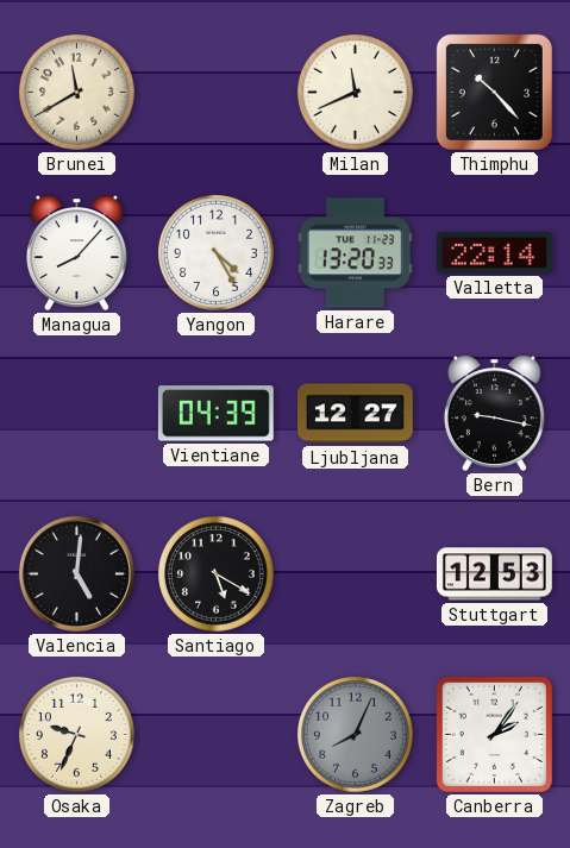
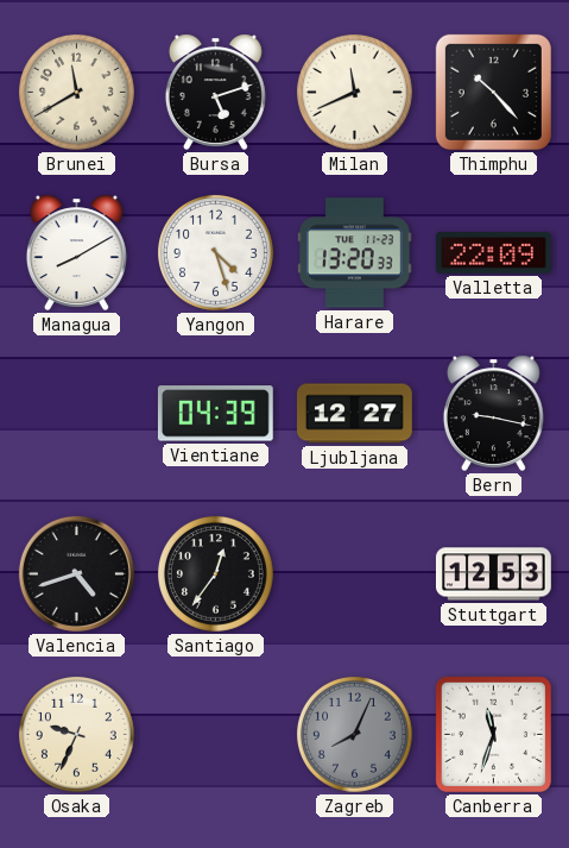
Bursa: none -> 5:12 (215, 92)
Managua: 8:07 -> 8:10 (76, 252)
Yangon: 4:25 -> 4:27 (215, 252)
Valletta: 22:14 -> 22:09 (493, 253)
Valencia: 5:01 -> 4:42 (76, 573)
Santiago: 5:20 -> 12:36 (215, 573)
Canberra: 2:06 -> 11:33 (493, 734)
